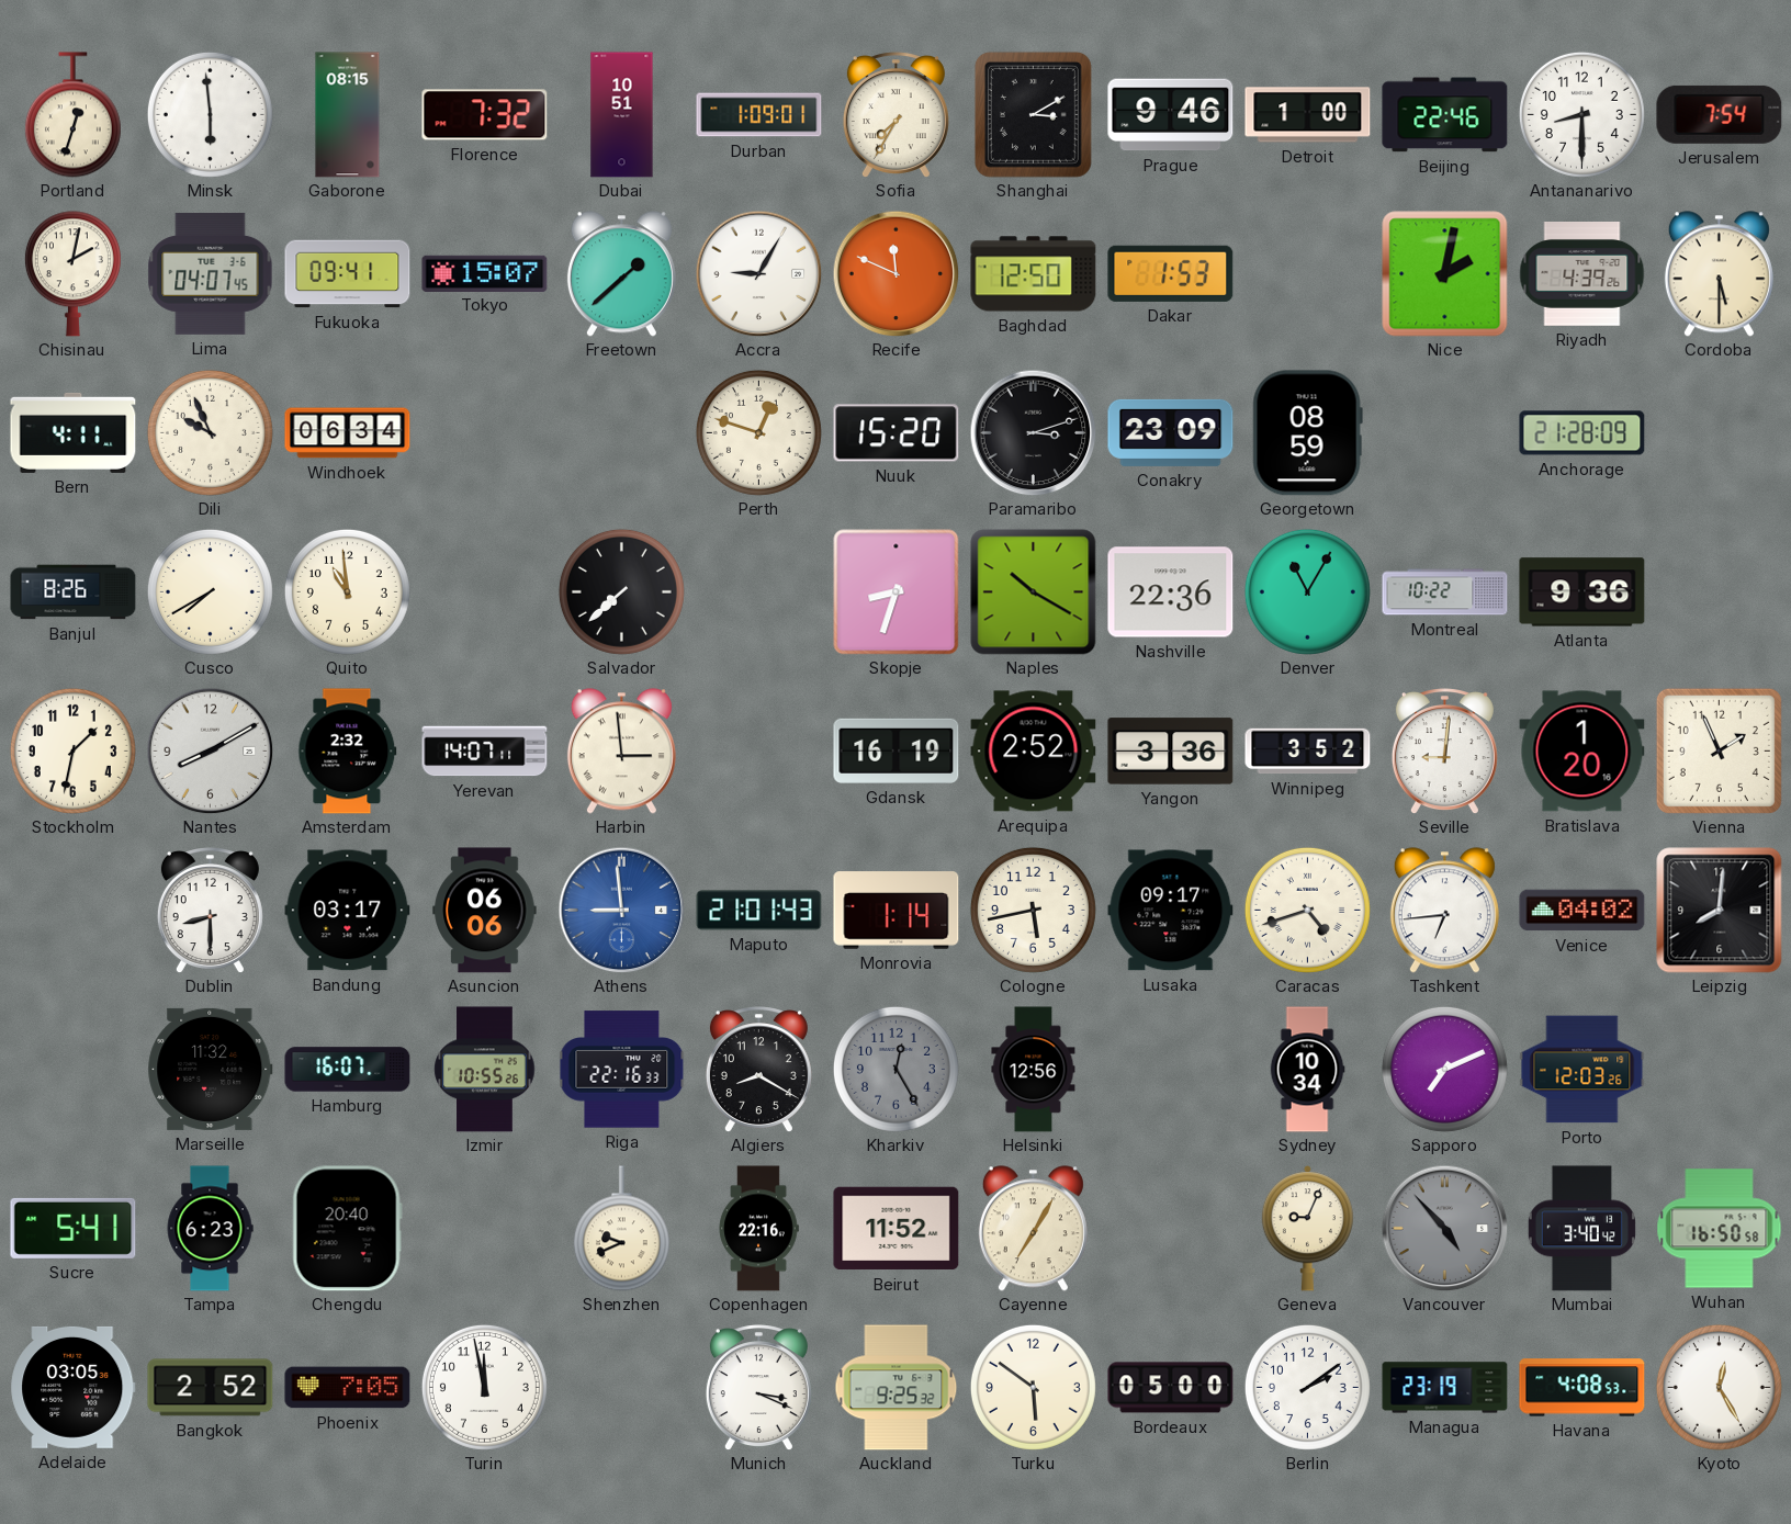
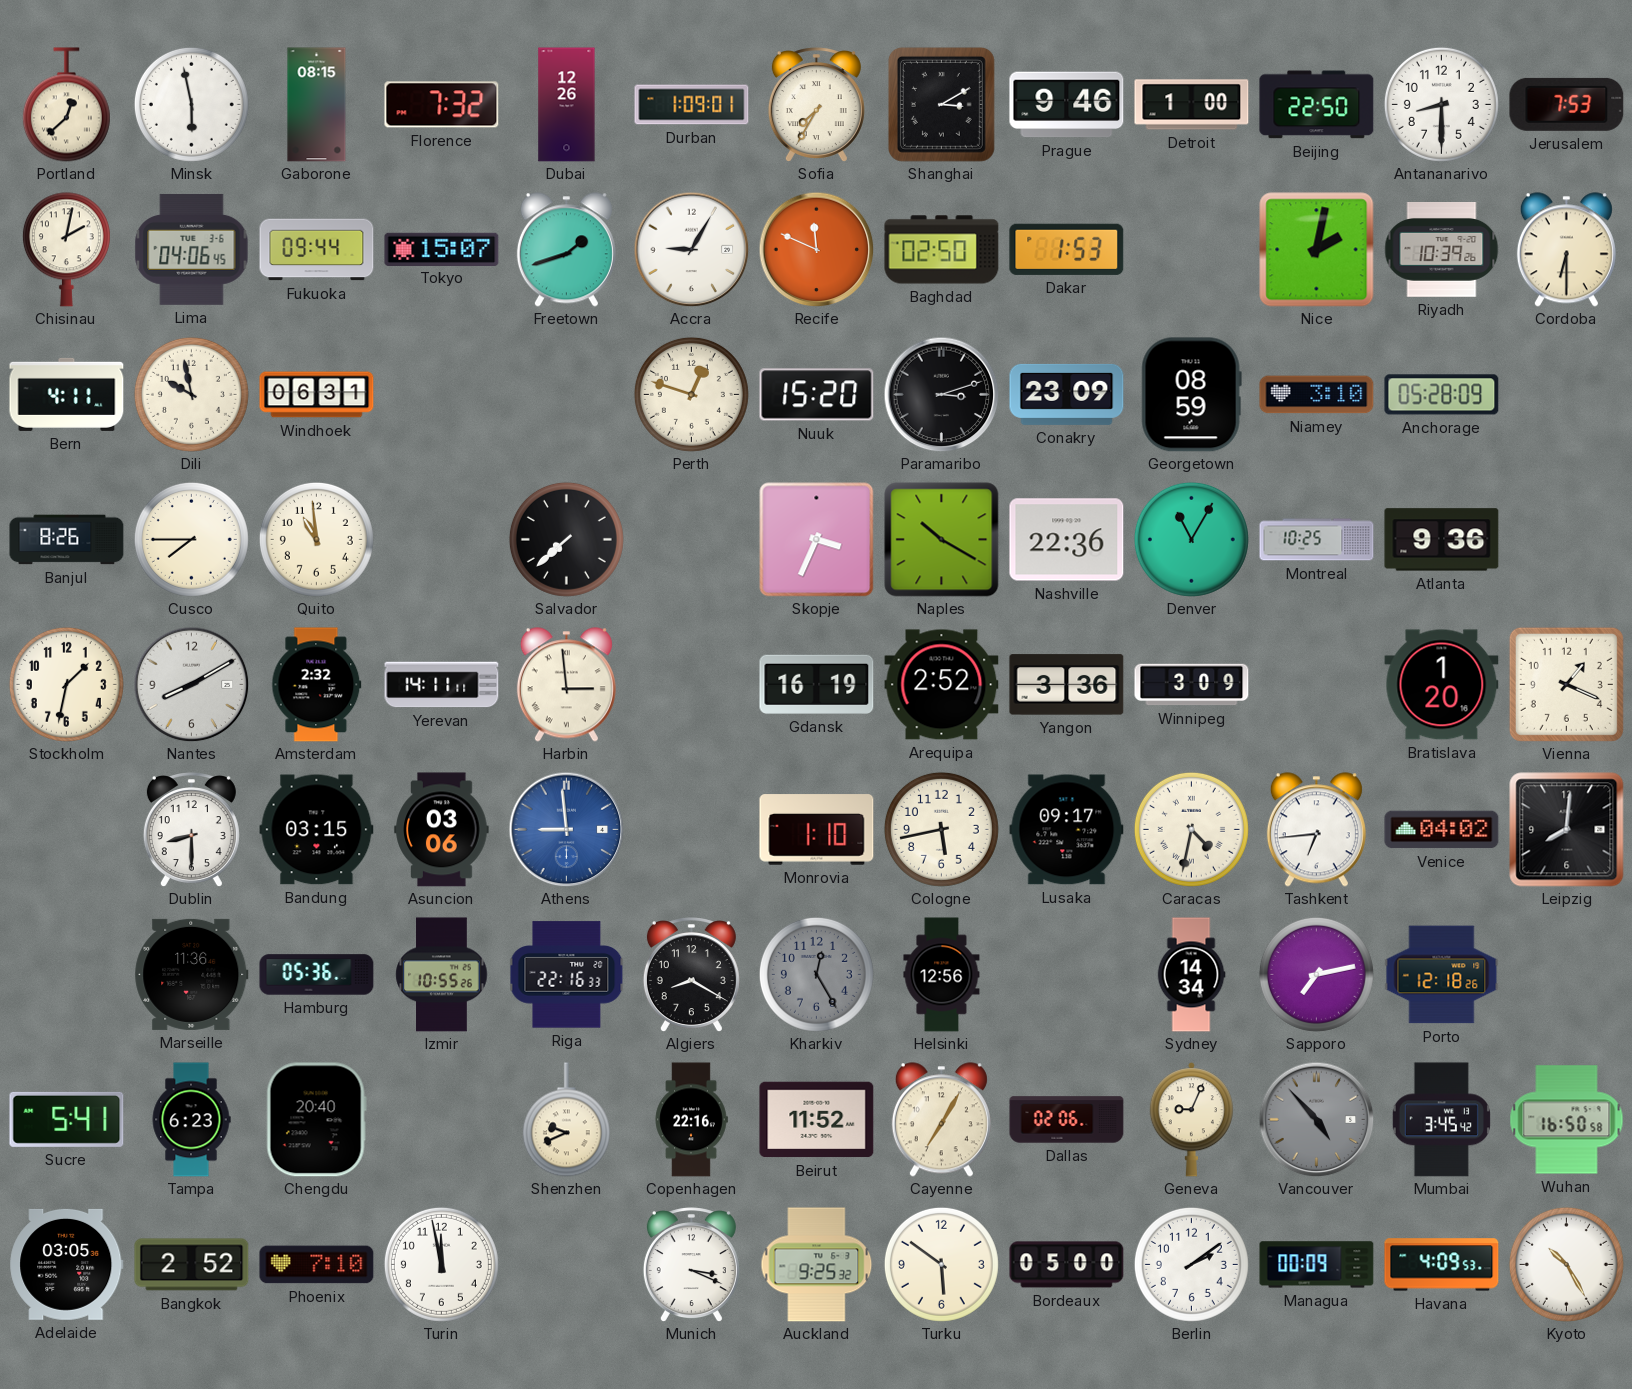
Portland: 12:33 -> 12:38 (66, 105)
Minsk: 5:59 -> 5:58 (191, 104)
Dubai: 10:51 -> 12:26 (567, 105)
Beijing: 22:46 -> 22:50 (1317, 105)
Jerusalem: 7:54 -> 7:53 (1567, 104)
Lima: 04:07 -> 04:06 (192, 249)
Fukuoka: 09:41 -> 09:44 (317, 250)
Freetown: 1:38 -> 1:42 (566, 250)
Baghdad: 12:50 -> 02:50 (942, 250)
Riyadh: 4:39 -> 10:39 (1442, 250)
Cordoba: 5:30 -> 6:30 (1566, 250)
Dili: 9:56 -> 9:58 (191, 394)
Windhoek: 06:34 -> 06:31 (317, 395)
Niamey: none -> 3:10 (1317, 395)
Anchorage: 21:28 -> 05:28 (1442, 395)
Cusco: 7:40 -> 7:45 (191, 539)
Skopje: 8:33 -> 3:34 (817, 540)
Montreal: 10:22 -> 10:25 (1317, 540)
Yerevan: 14:07 -> 14:11 (442, 685)
Winnipeg: 3:52 -> 3:09 (1192, 685)
Seville: 9:01 -> none (1444, 752)
Vienna: 1:56 -> 1:19 (1566, 684)
Bandung: 03:17 -> 03:15 (317, 830)
Asuncion: 06:06 -> 03:06 (442, 830)
Maputo: 21:01 -> none (759, 911)
Monrovia: 1:14 -> 1:10 (817, 830)
Caracas: 4:42 -> 4:32 (1191, 829)
Marseille: 11:32 -> 11:36 (192, 974)
Hamburg: 16:07 -> 05:36 (317, 975)
Sydney: 10:34 -> 14:34 (1191, 975)
Sapporo: 7:11 -> 7:13 (1316, 974)
Porto: 12:03 -> 12:18 (1442, 975)
Dallas: none -> 02:06 (1067, 1120)
Mumbai: 3:40 -> 3:45 (1441, 1120)
Phoenix: 7:05 -> 7:10 (317, 1265)
Managua: 23:19 -> 00:09 (1317, 1265)
Havana: 4:08 -> 4:09 (1442, 1265)
Kyoto: 12:25 -> 10:25 (1566, 1264)
